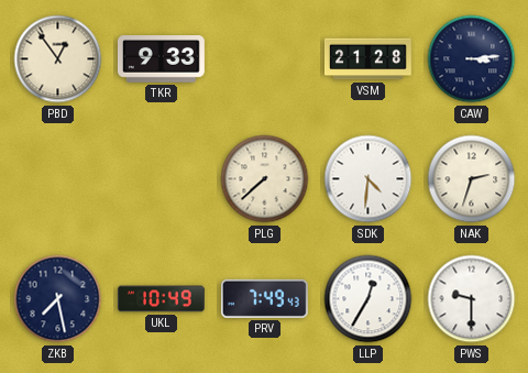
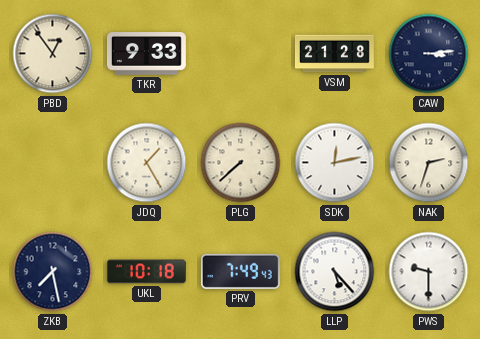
JDQ: none -> 1:25 (147, 163)
SDK: 4:31 -> 12:13 (335, 163)
UKL: 10:49 -> 10:18 (146, 272)
LLP: 12:35 -> 5:23 (335, 272)
